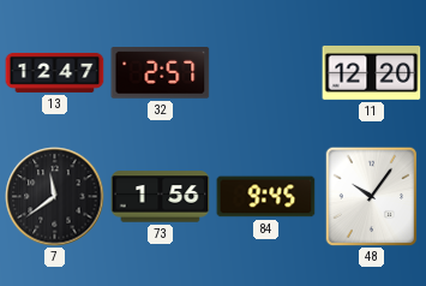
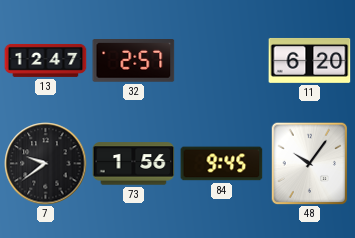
11: 12:20 -> 6:20 (310, 60)
7: 11:39 -> 9:39 (46, 164)
